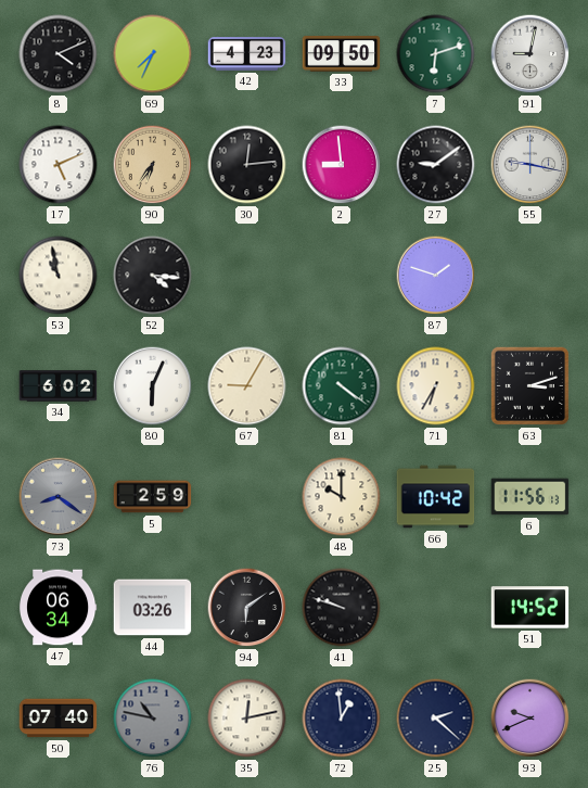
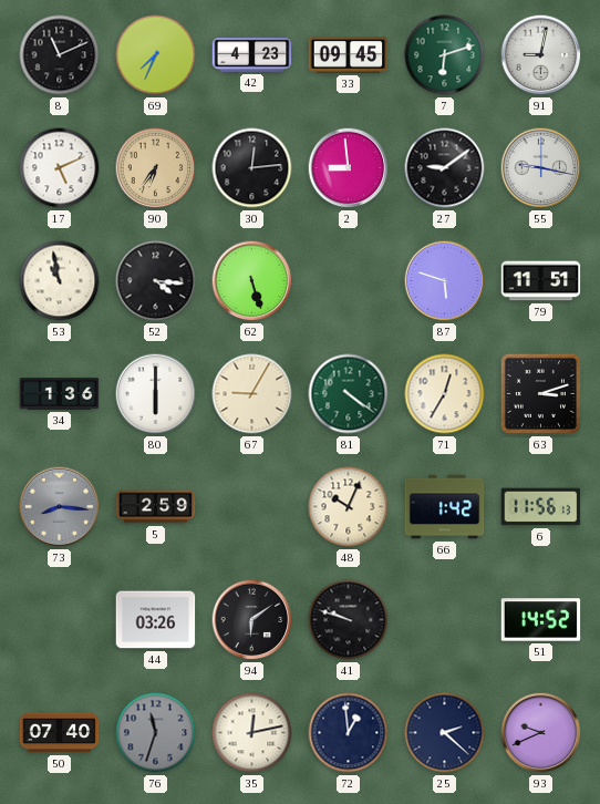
8: 4:11 -> 11:11 (60, 55)
33: 09:50 -> 09:45 (349, 55)
62: none -> 5:27 (252, 281)
87: 1:48 -> 5:48 (445, 281)
79: none -> 11:51 (541, 281)
34: 6:02 -> 1:36 (60, 394)
80: 6:04 -> 6:00 (156, 394)
71: 6:35 -> 12:35 (445, 394)
73: 8:21 -> 8:16 (60, 507)
48: 10:00 -> 10:04 (349, 507)
66: 10:42 -> 1:42 (445, 507)
47: 06:34 -> none (57, 608)
76: 10:47 -> 11:33 (156, 733)
